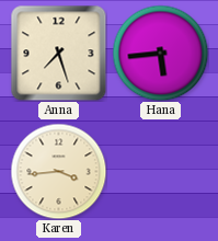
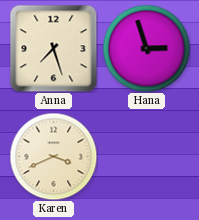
Hana: 5:44 -> 2:57 (146, 48)
Karen: 3:44 -> 3:41 (53, 156)
